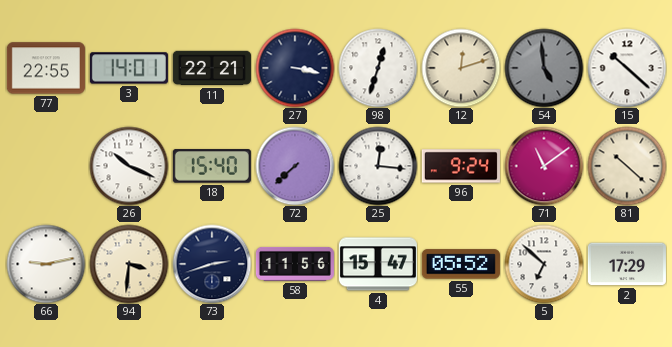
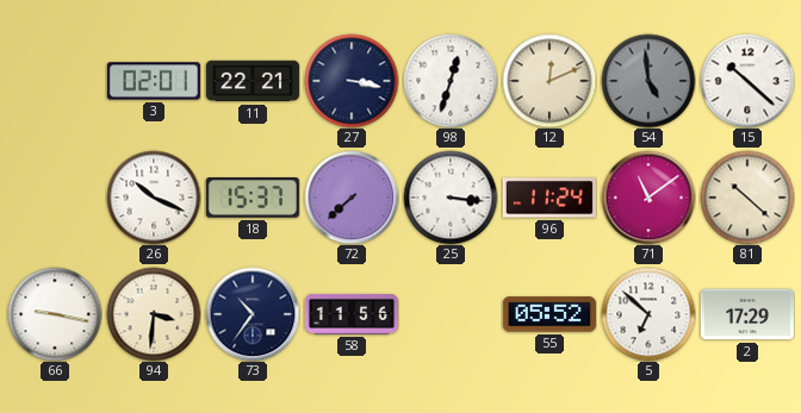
77: 22:55 -> none (46, 68)
3: 14:01 -> 02:01 (154, 81)
12: 12:12 -> 12:11 (549, 81)
18: 15:40 -> 15:37 (253, 198)
25: 12:16 -> 3:16 (451, 198)
96: 9:24 -> 11:24 (549, 198)
66: 9:13 -> 9:17 (55, 314)
73: 2:42 -> 10:36 (253, 314)
4: 15:47 -> none (378, 264)
